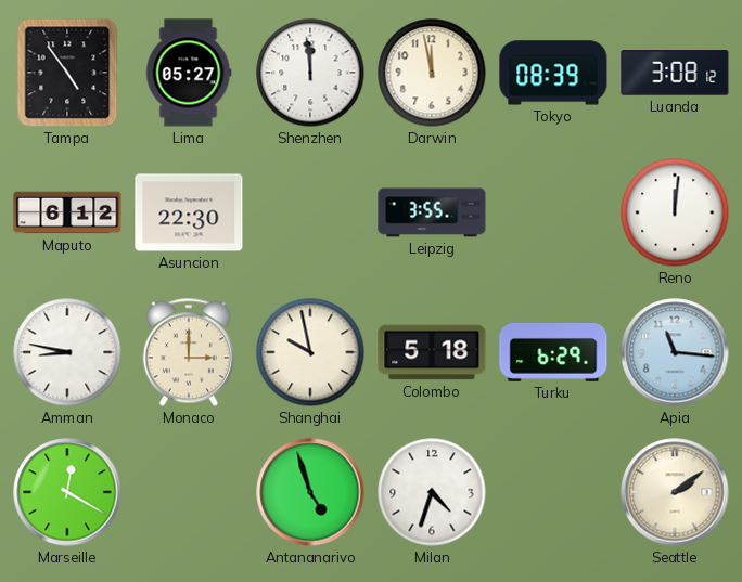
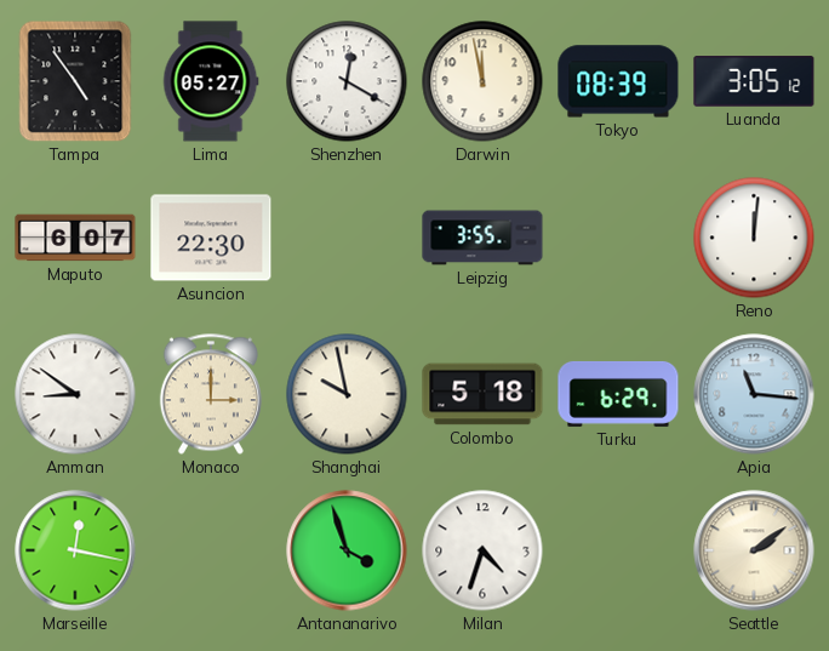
Shenzhen: 11:59 -> 12:20 (347, 81)
Luanda: 3:08 -> 3:05 (754, 81)
Maputo: 6:12 -> 6:07 (75, 238)
Amman: 8:47 -> 8:51 (75, 394)
Marseille: 12:20 -> 12:17 (75, 550)
Antananarivo: 4:57 -> 3:57 (347, 550)
